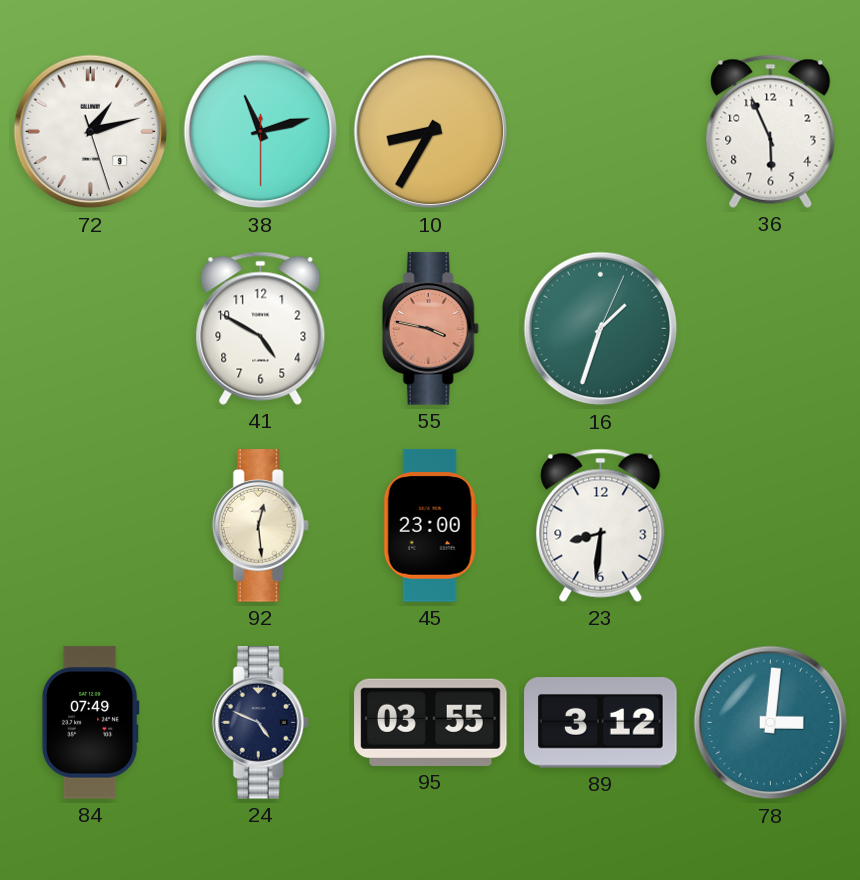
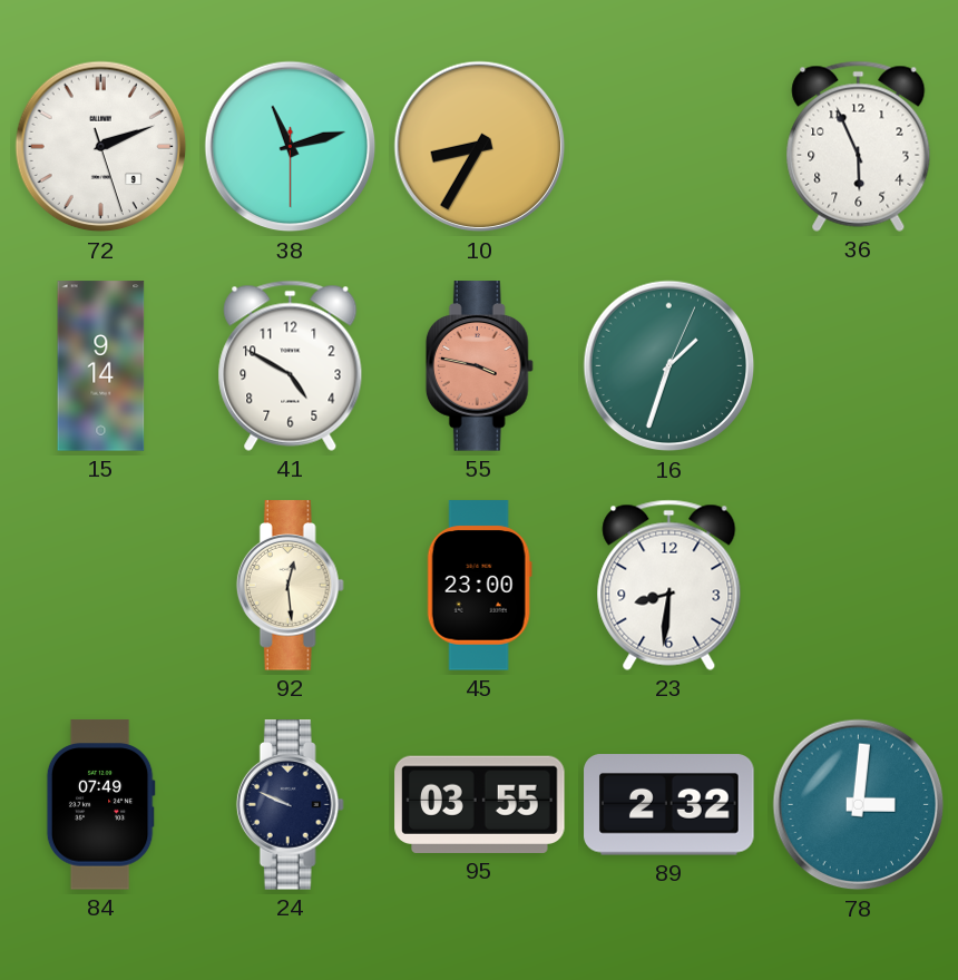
72: 1:12 -> 2:11 (101, 147)
15: none -> 9:14 (101, 366)
24: 4:49 -> 9:49 (290, 805)
89: 3:12 -> 2:32 (669, 805)
